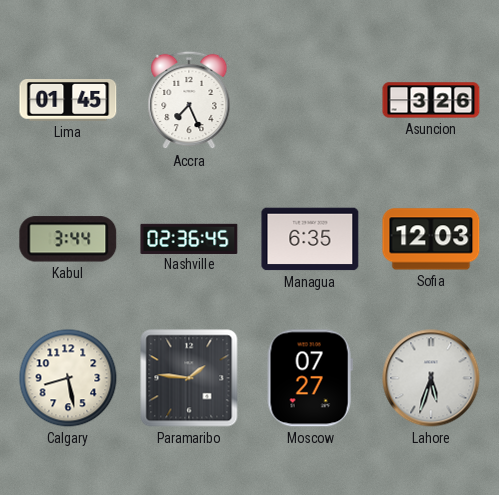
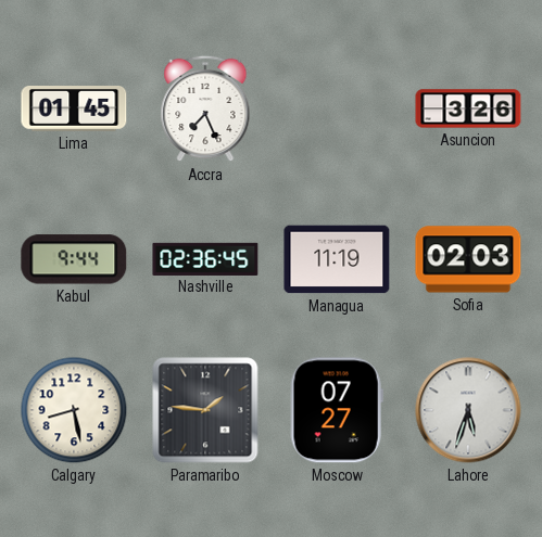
Kabul: 3:44 -> 9:44 (74, 259)
Managua: 6:35 -> 11:19 (337, 259)
Sofia: 12:03 -> 02:03 (468, 259)
